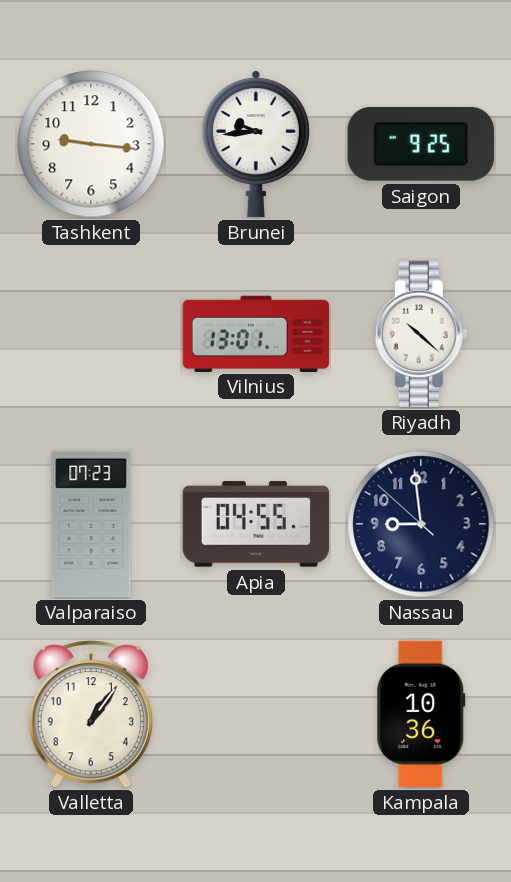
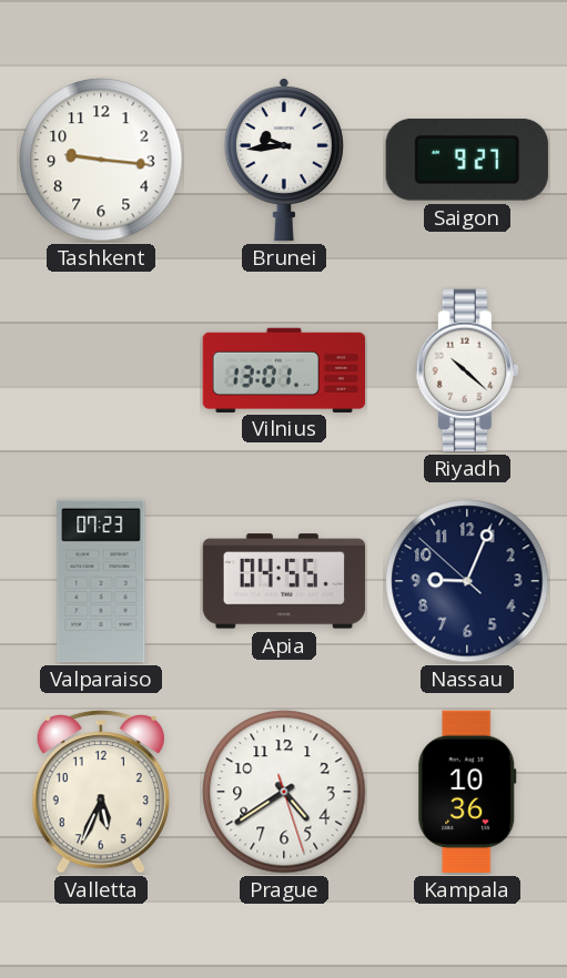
Saigon: 9:25 -> 9:27 (467, 160)
Nassau: 8:58 -> 9:03 (467, 581)
Valletta: 1:06 -> 5:34 (101, 792)
Prague: none -> 4:39 (284, 792)
